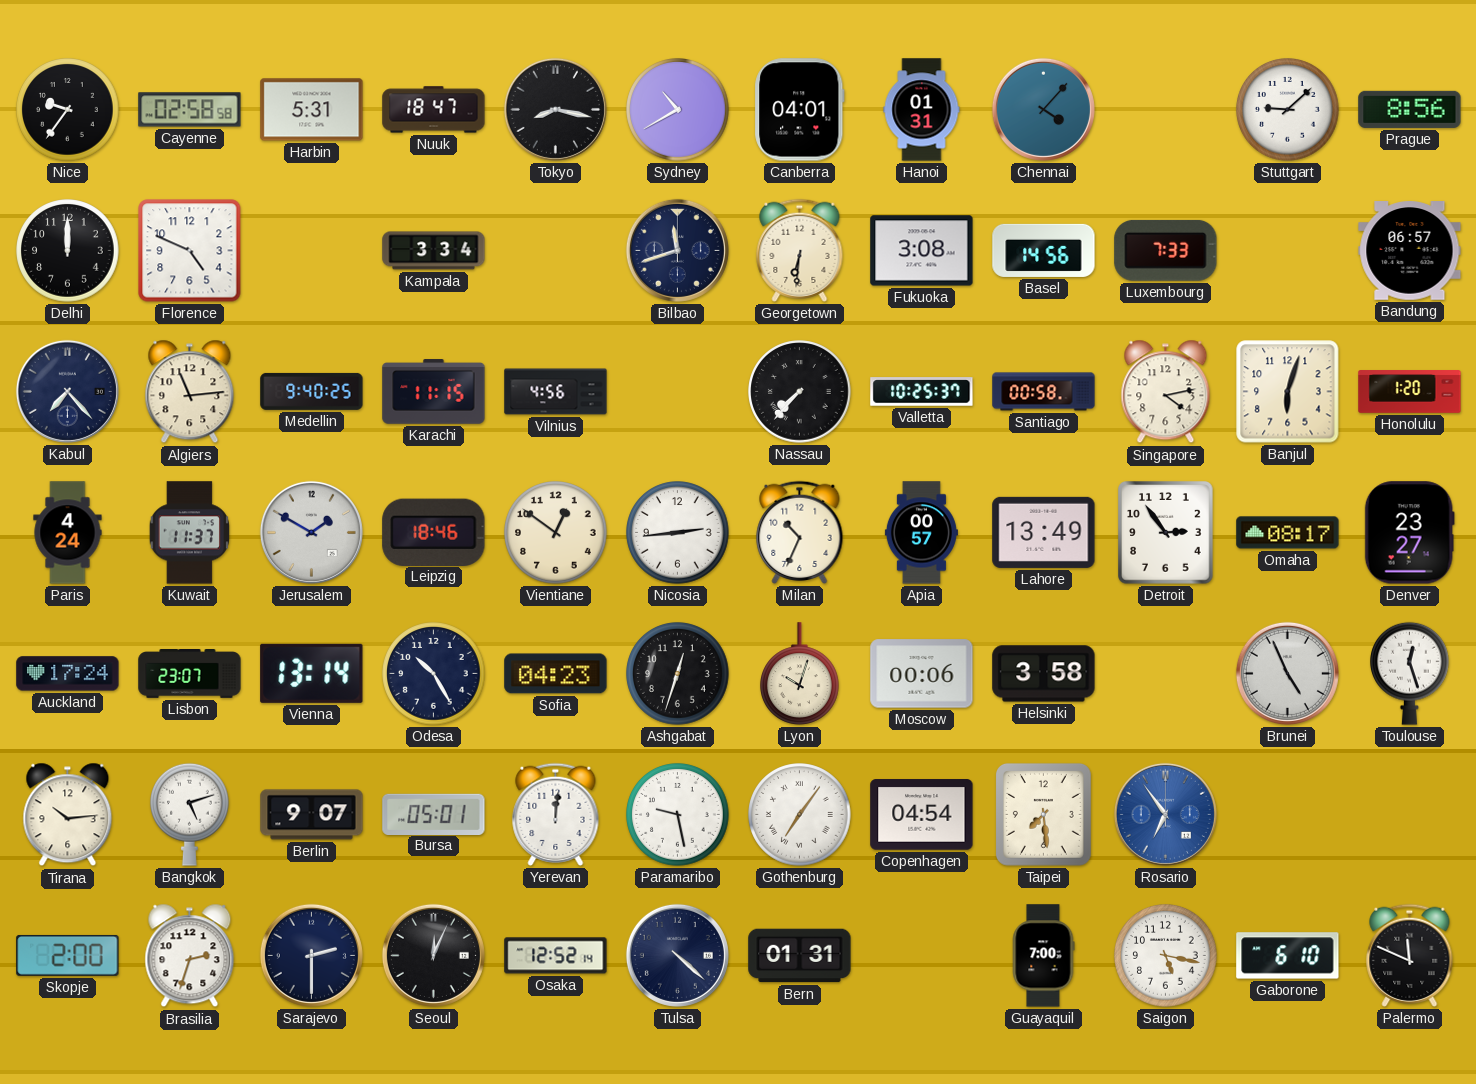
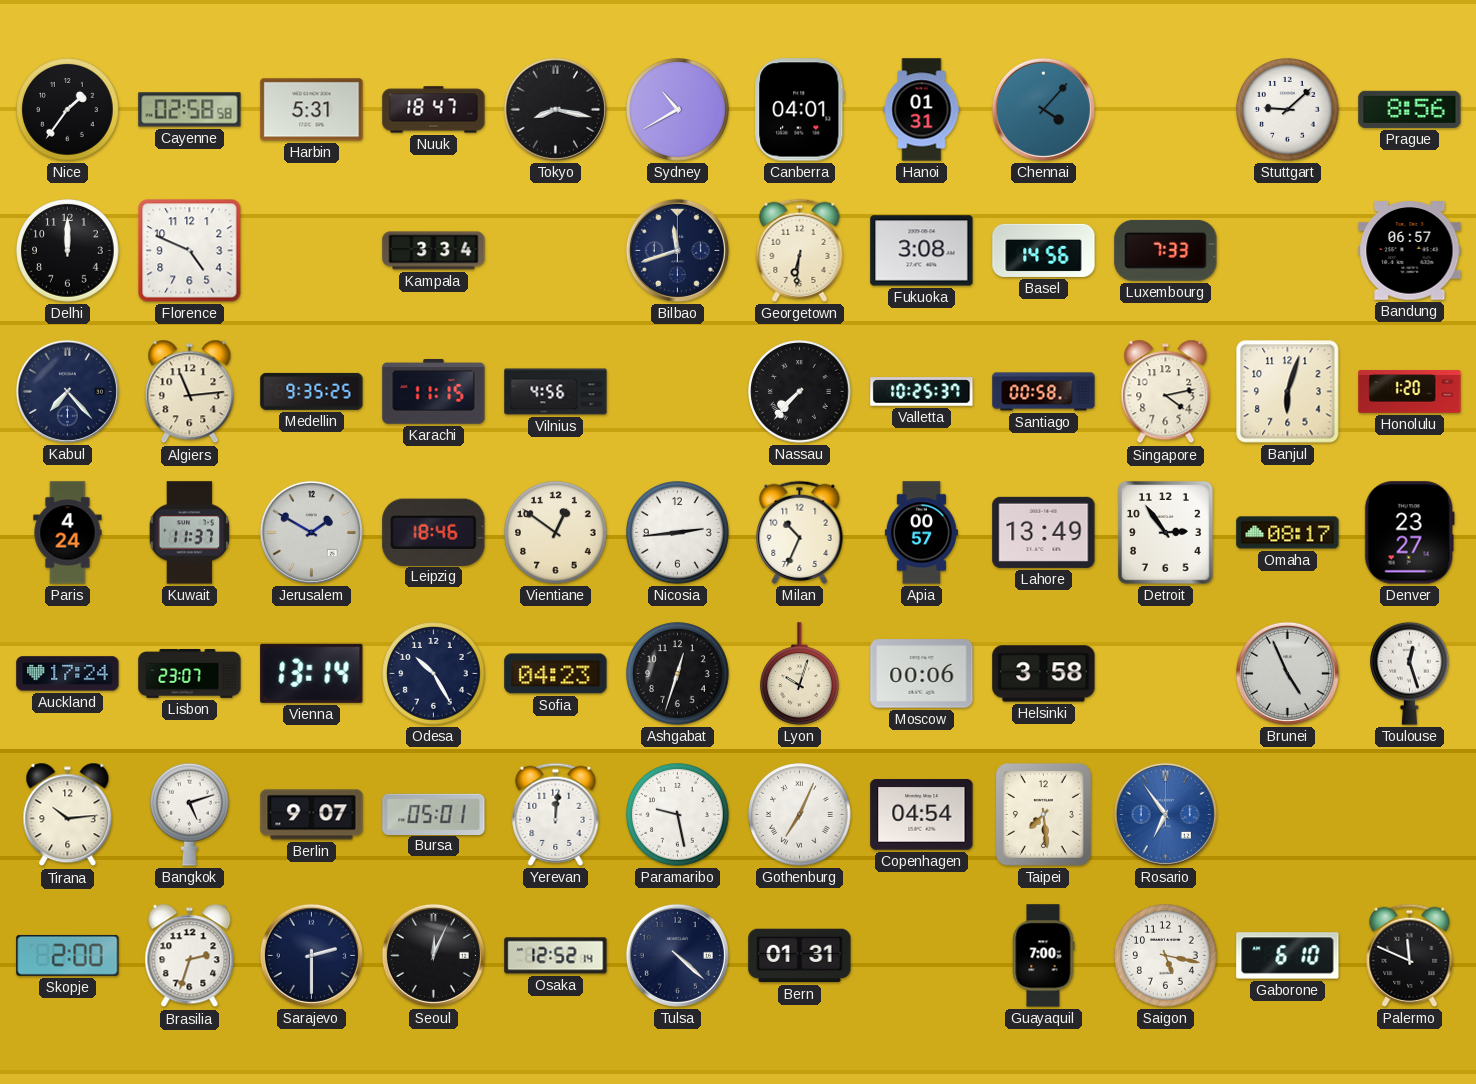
Nice: 9:36 -> 1:36 (68, 110)
Medellin: 9:40 -> 9:35 (312, 391)
Gothenburg: 7:06 -> 7:04 (800, 815)
